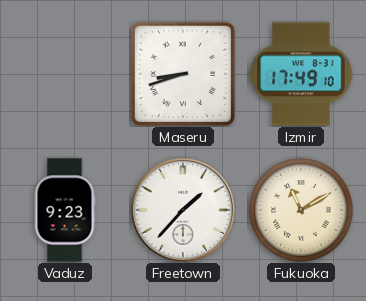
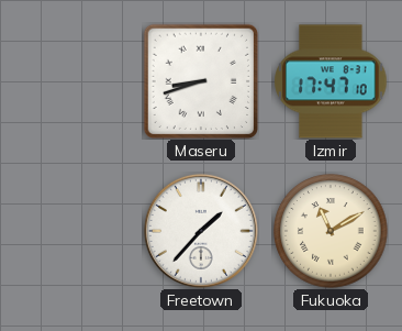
Izmir: 17:49 -> 17:47 (331, 81)
Vaduz: 9:23 -> none (65, 210)
